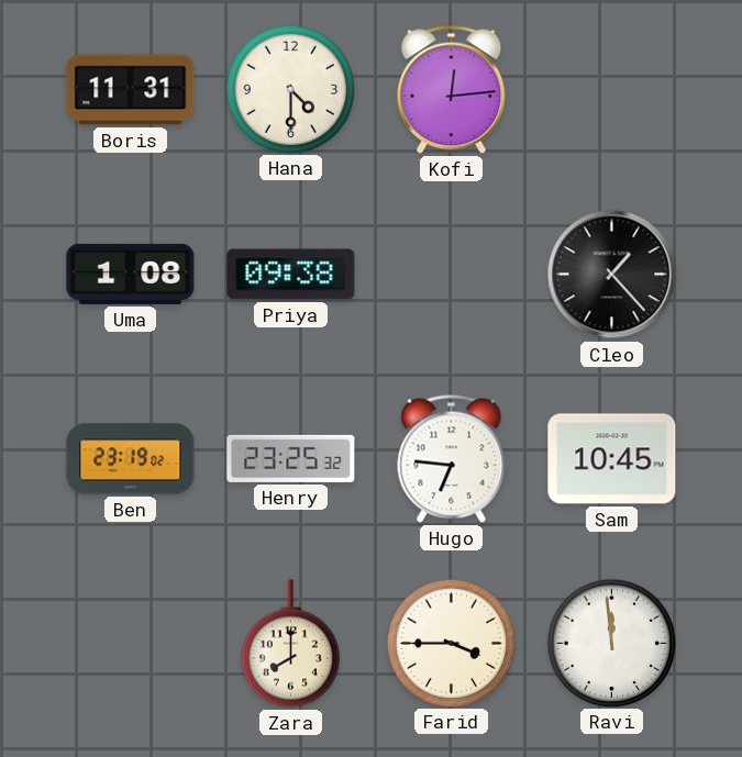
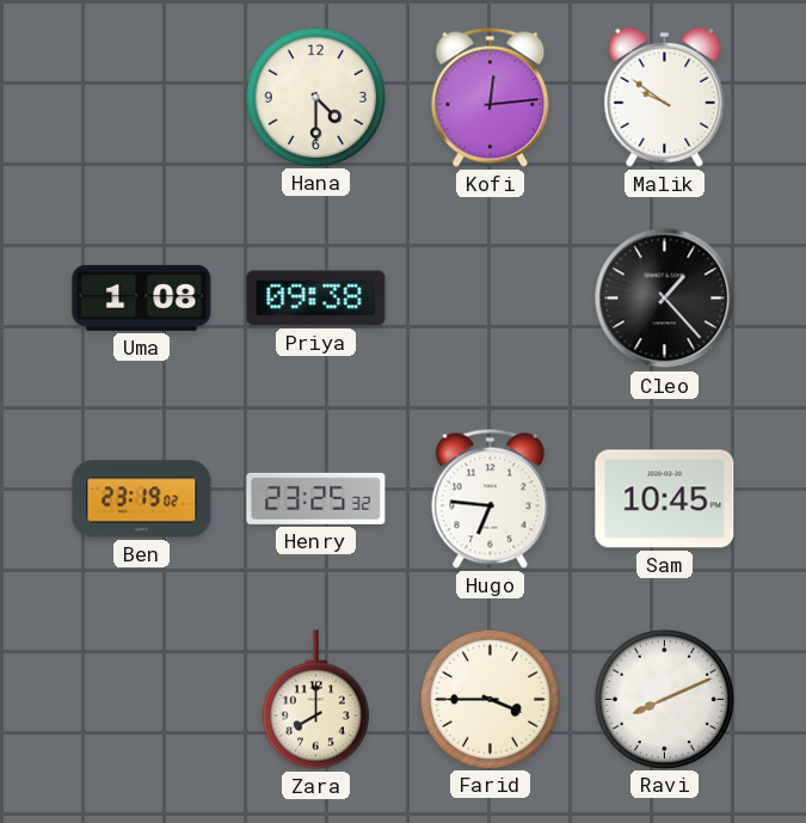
Boris: 11:31 -> none (131, 90)
Malik: none -> 9:51 (665, 97)
Ravi: 11:59 -> 8:11 (664, 699)
